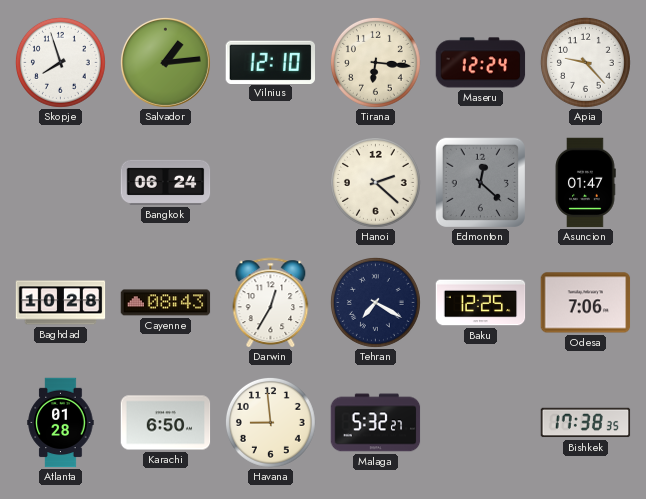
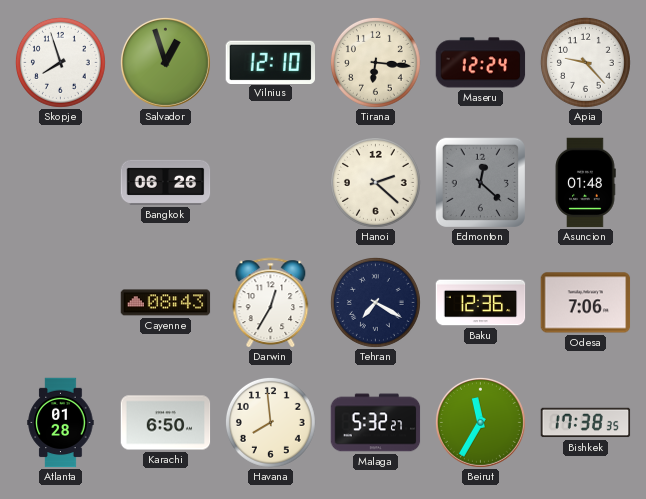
Salvador: 1:14 -> 12:57 (165, 62)
Bangkok: 06:24 -> 06:26 (166, 182)
Asuncion: 01:47 -> 01:48 (585, 183)
Baghdad: 10:28 -> none (61, 303)
Baku: 12:25 -> 12:36 (481, 303)
Havana: 8:59 -> 7:59 (270, 422)
Beirut: none -> 11:35 (480, 422)
